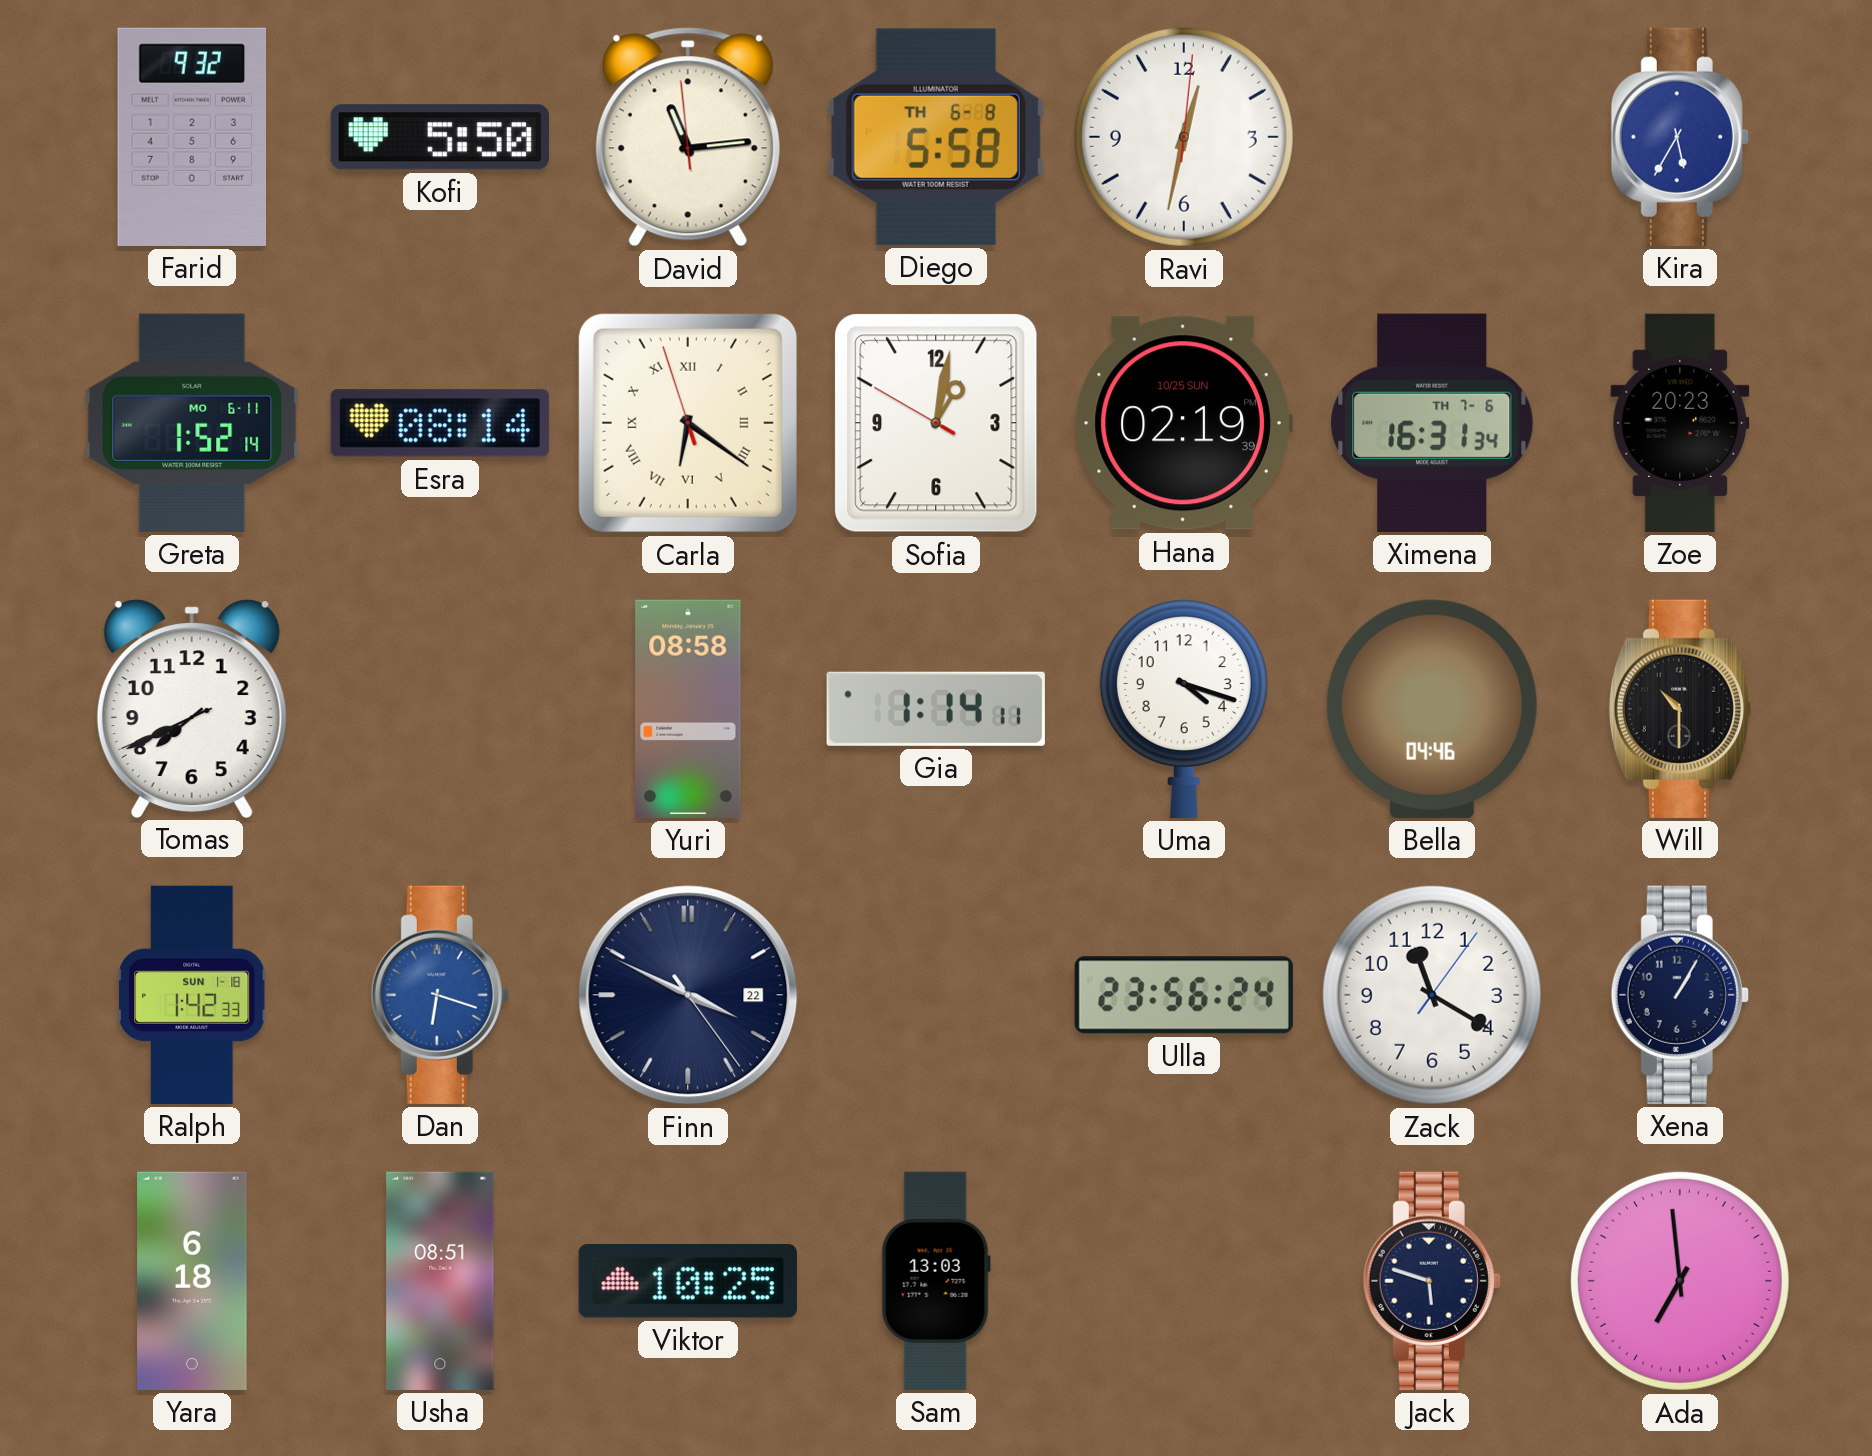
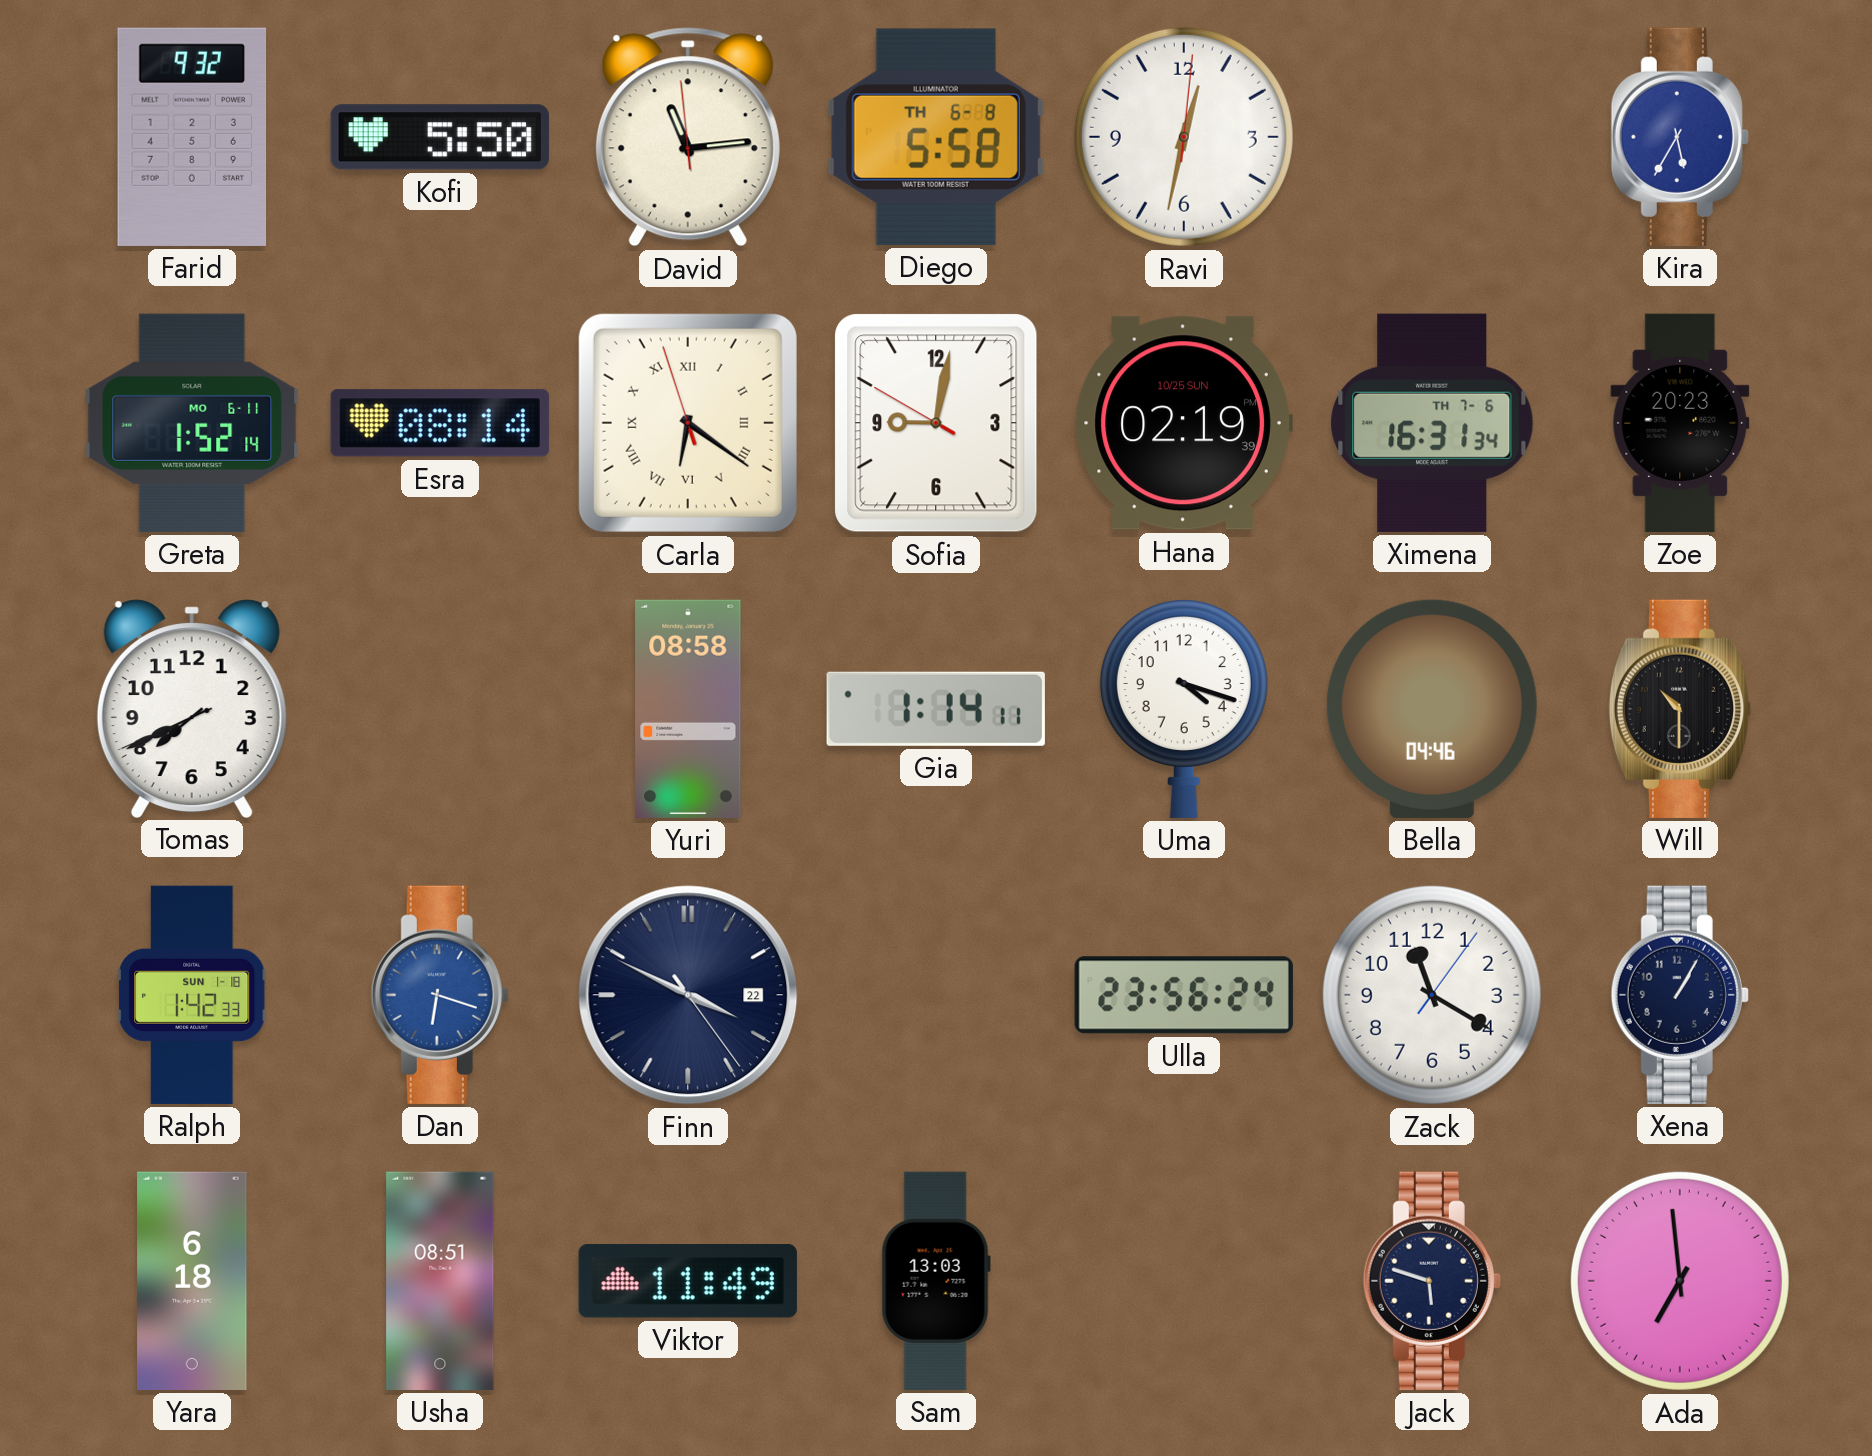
Sofia: 1:01 -> 9:01 (936, 423)
Viktor: 10:25 -> 11:49 (688, 1281)
